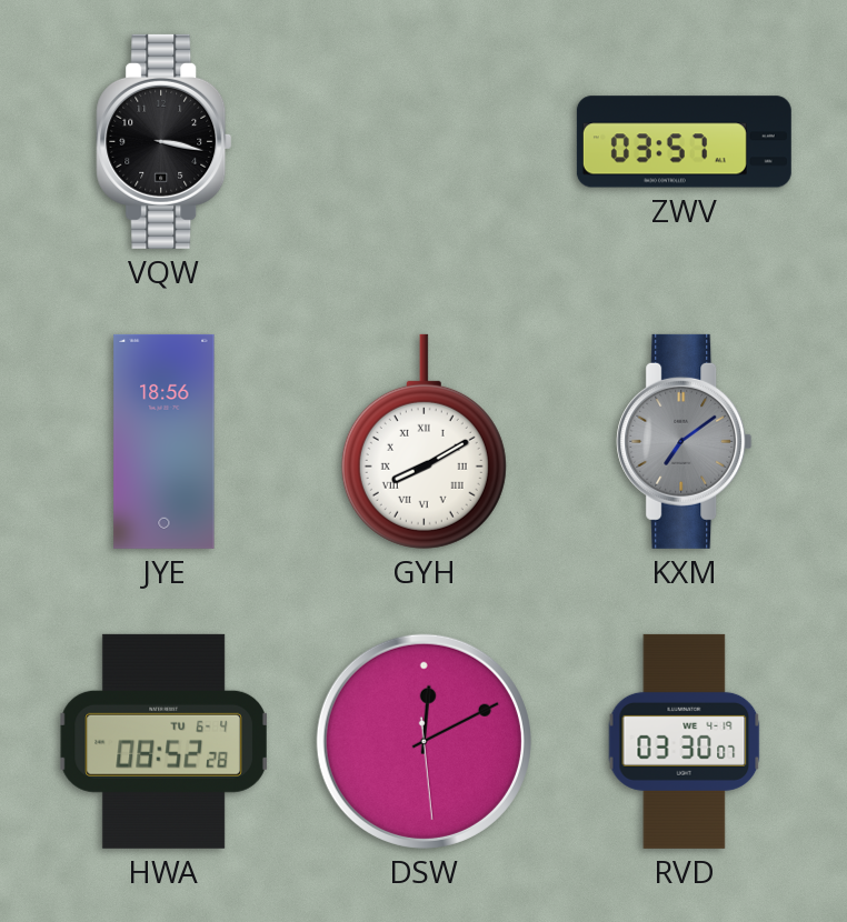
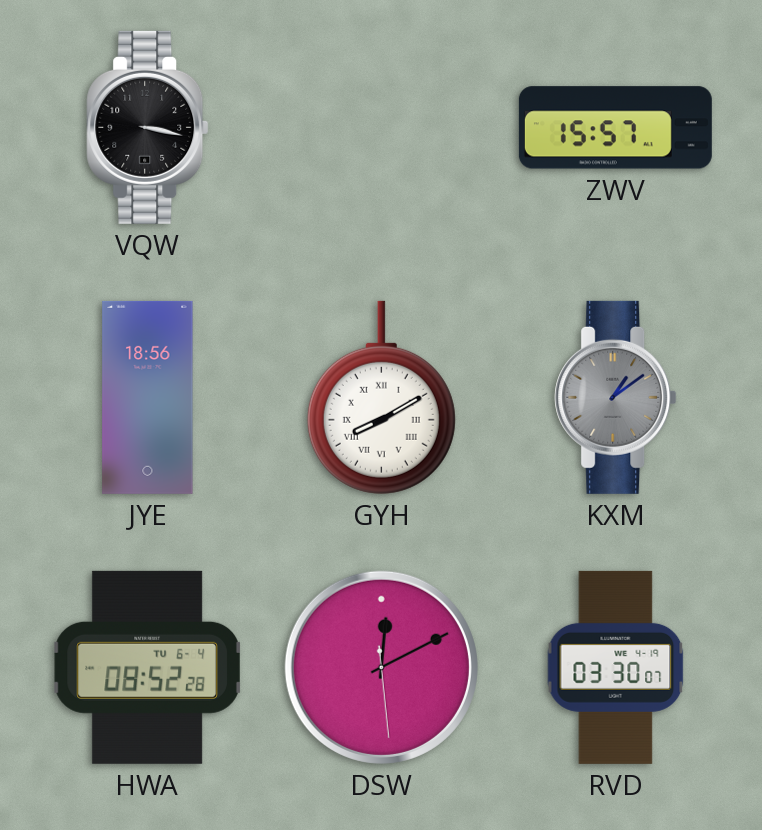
ZWV: 03:57 -> 15:57 (615, 128)
KXM: 7:09 -> 1:09 (616, 397)
